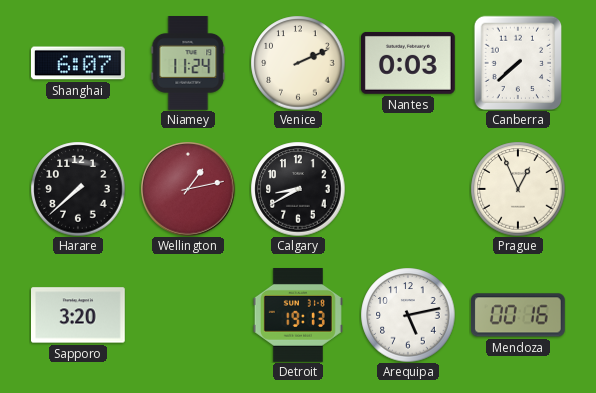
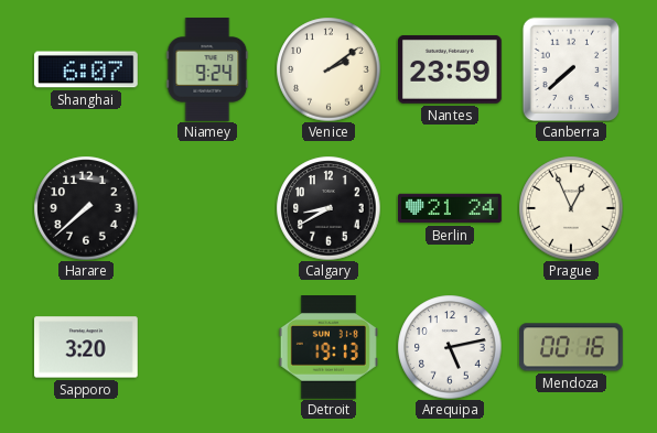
Niamey: 11:24 -> 9:24 (207, 71)
Venice: 2:11 -> 2:09 (328, 69)
Nantes: 0:03 -> 23:59 (450, 69)
Wellington: 1:13 -> none (188, 189)
Berlin: none -> 21:24 (451, 208)
